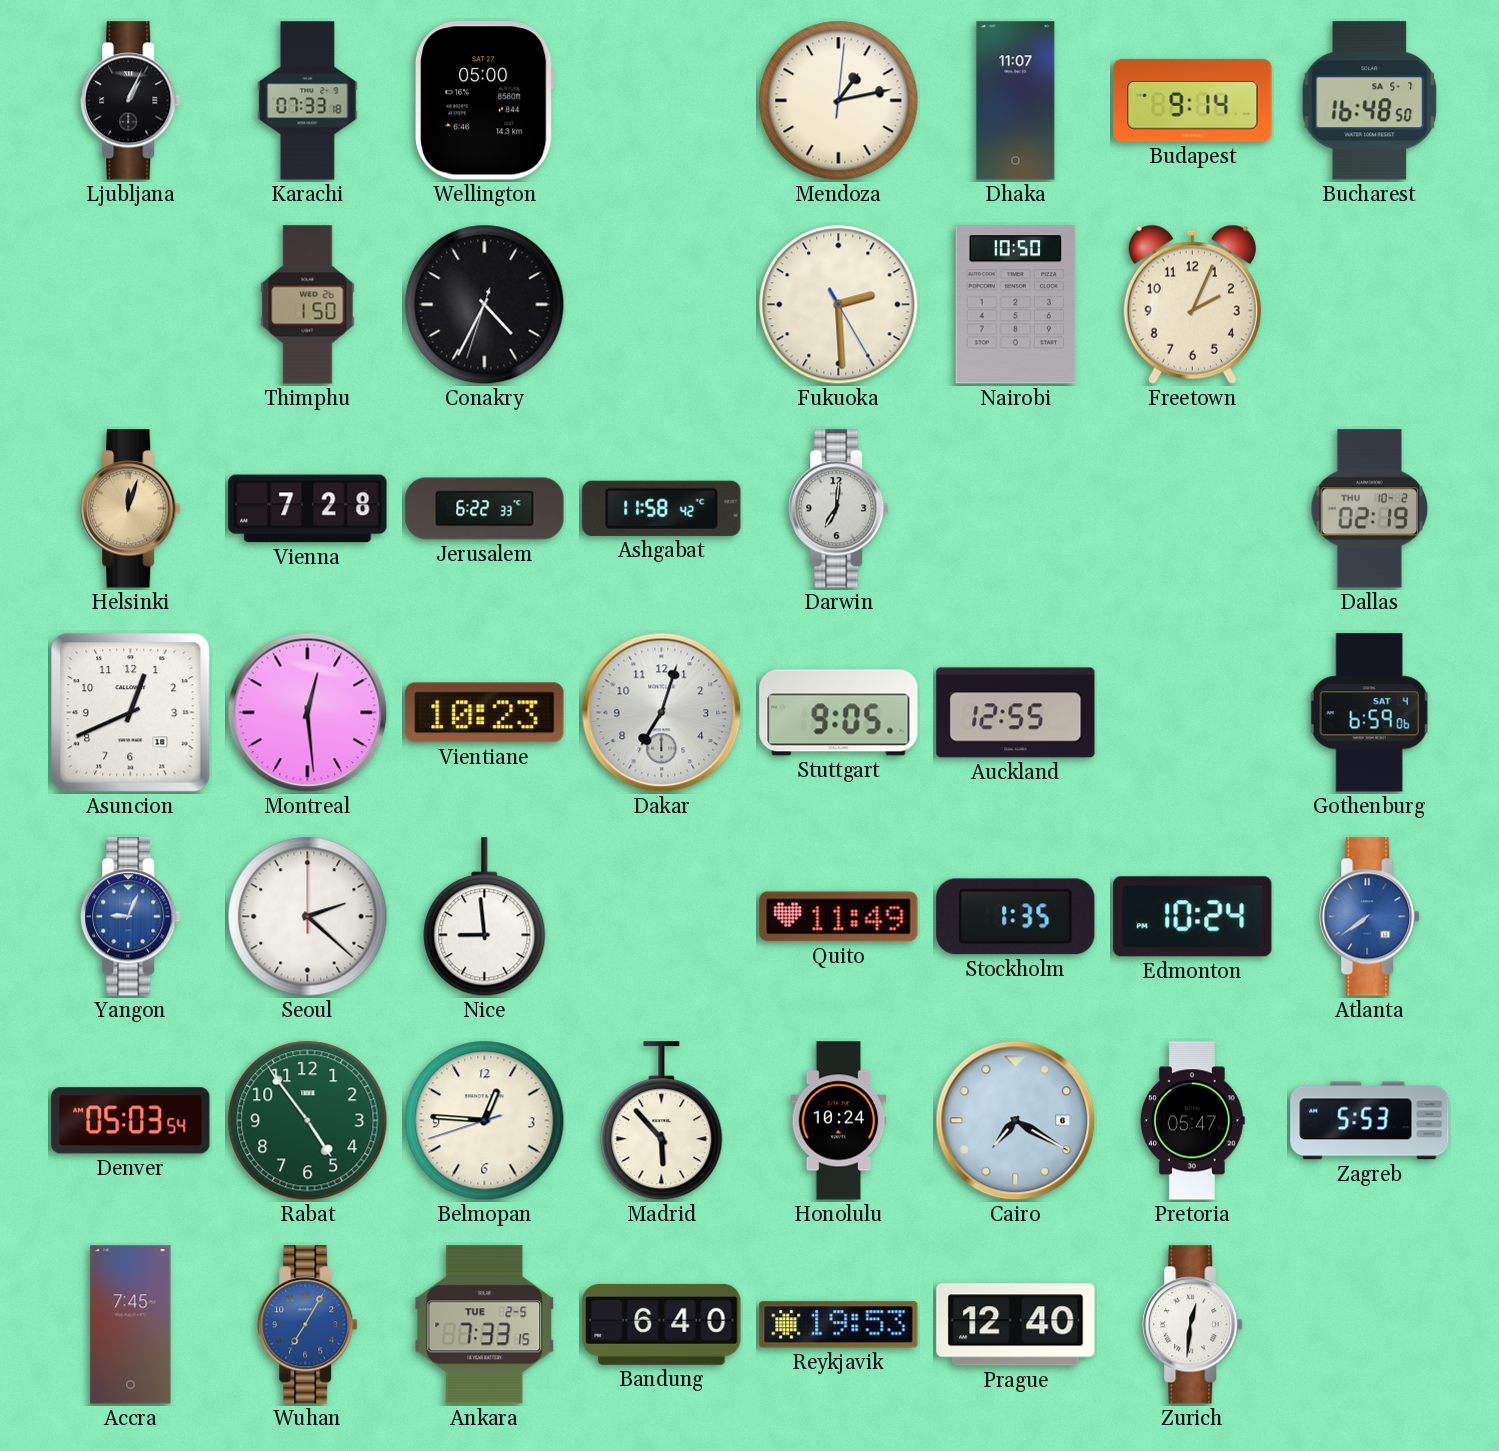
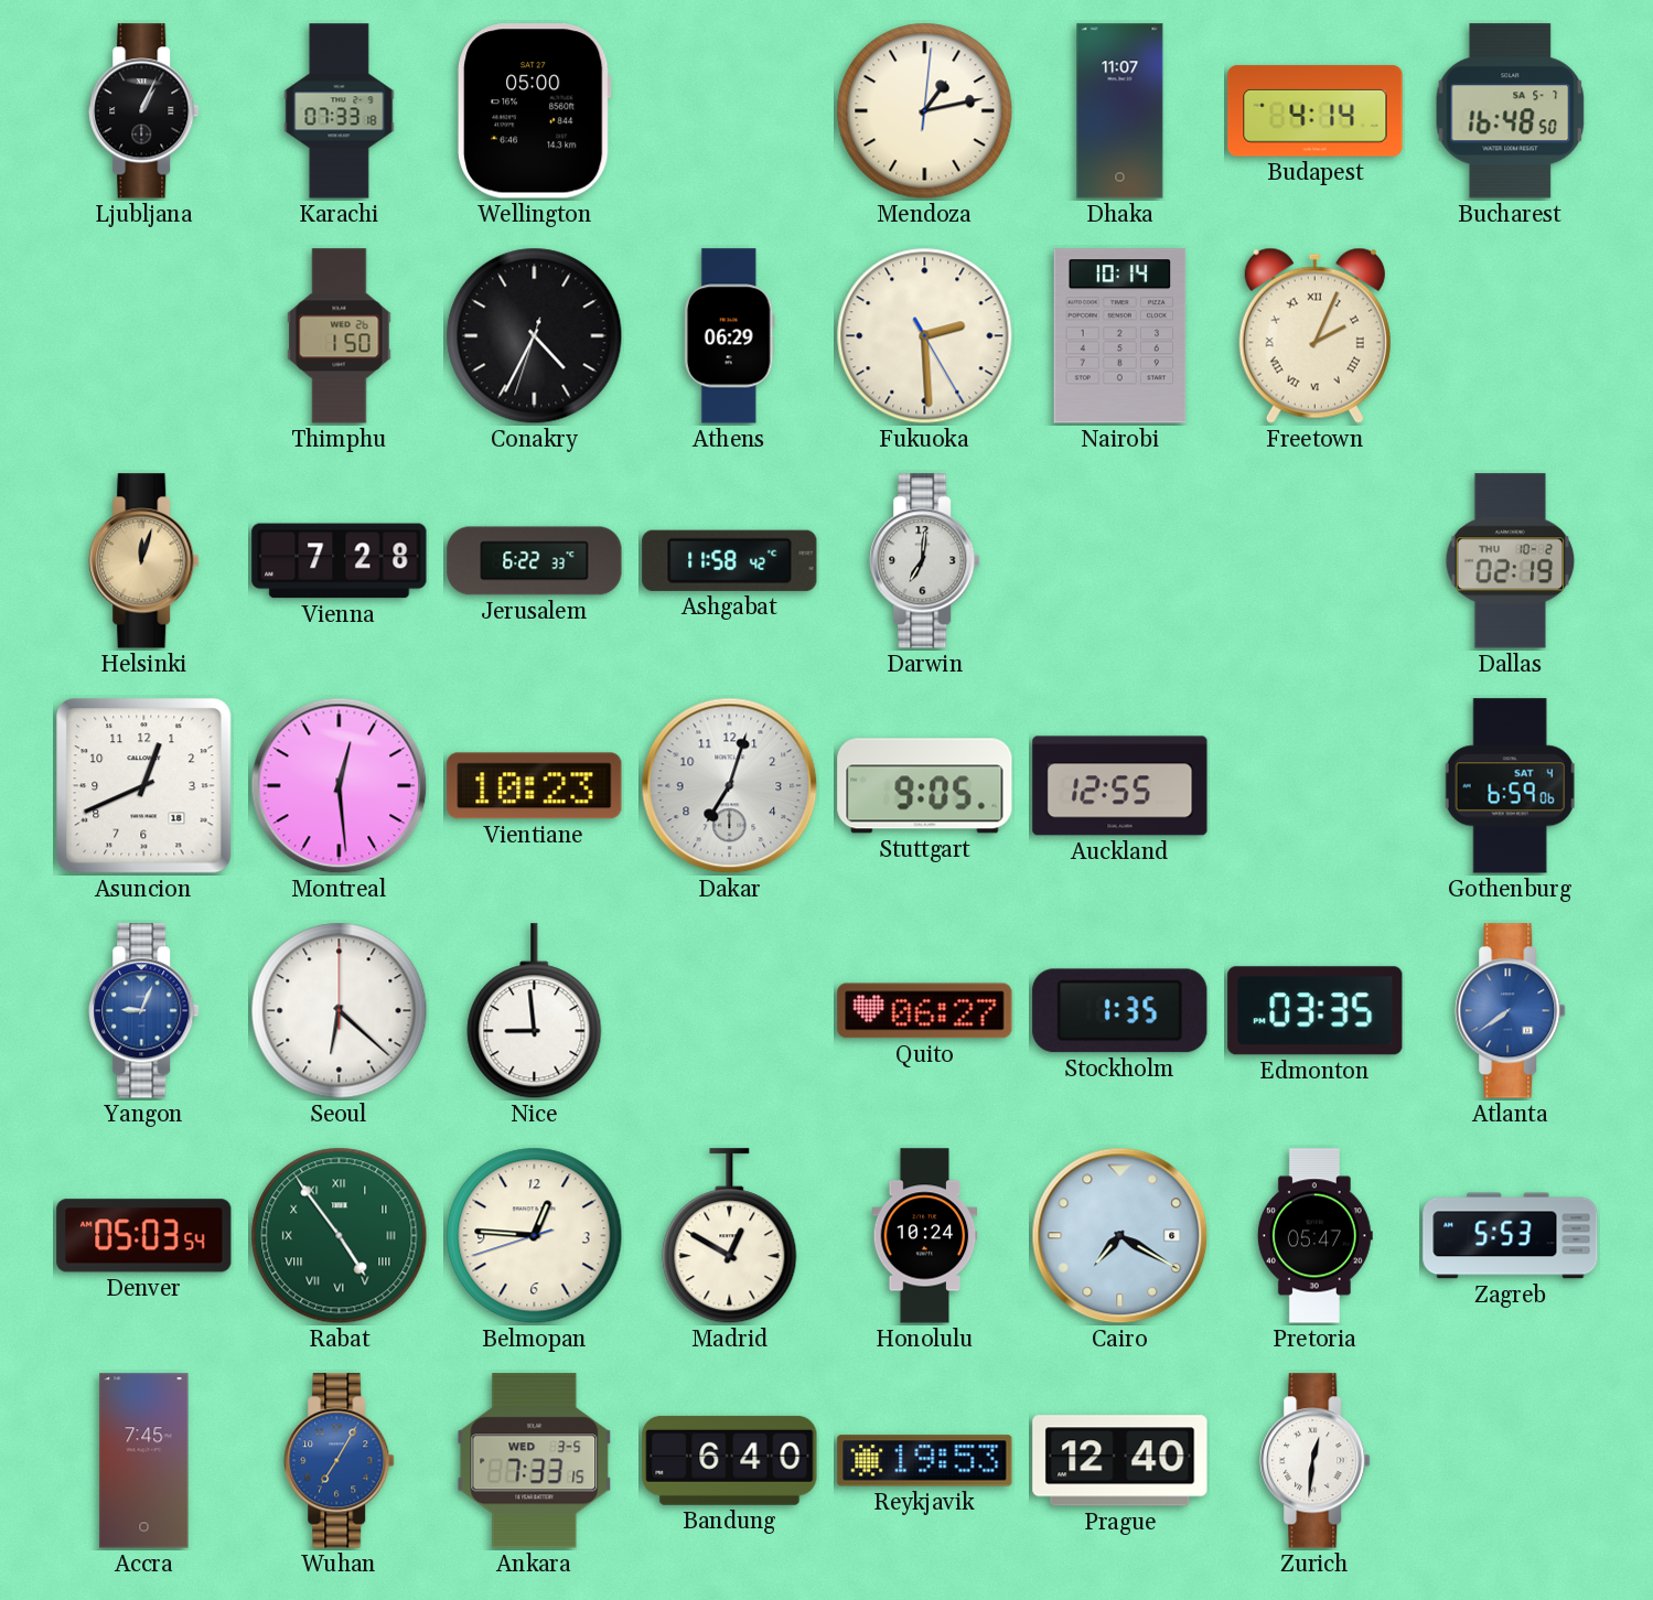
Budapest: 9:14 -> 4:14 (1316, 111)
Athens: none -> 06:29 (729, 336)
Nairobi: 10:50 -> 10:14 (1120, 336)
Freetown numerals: Arabic -> Roman (1314, 335)
Seoul: 2:22 -> 6:22 (340, 1011)
Quito: 11:49 -> 06:27 (925, 1011)
Edmonton: 10:24 -> 03:35 (1316, 1011)
Rabat numerals: Arabic -> Roman (340, 1236)
Madrid: 5:53 -> 12:50 (730, 1236)
Ankara date: TUE 2-5 -> WED 3-5 (535, 1461)
